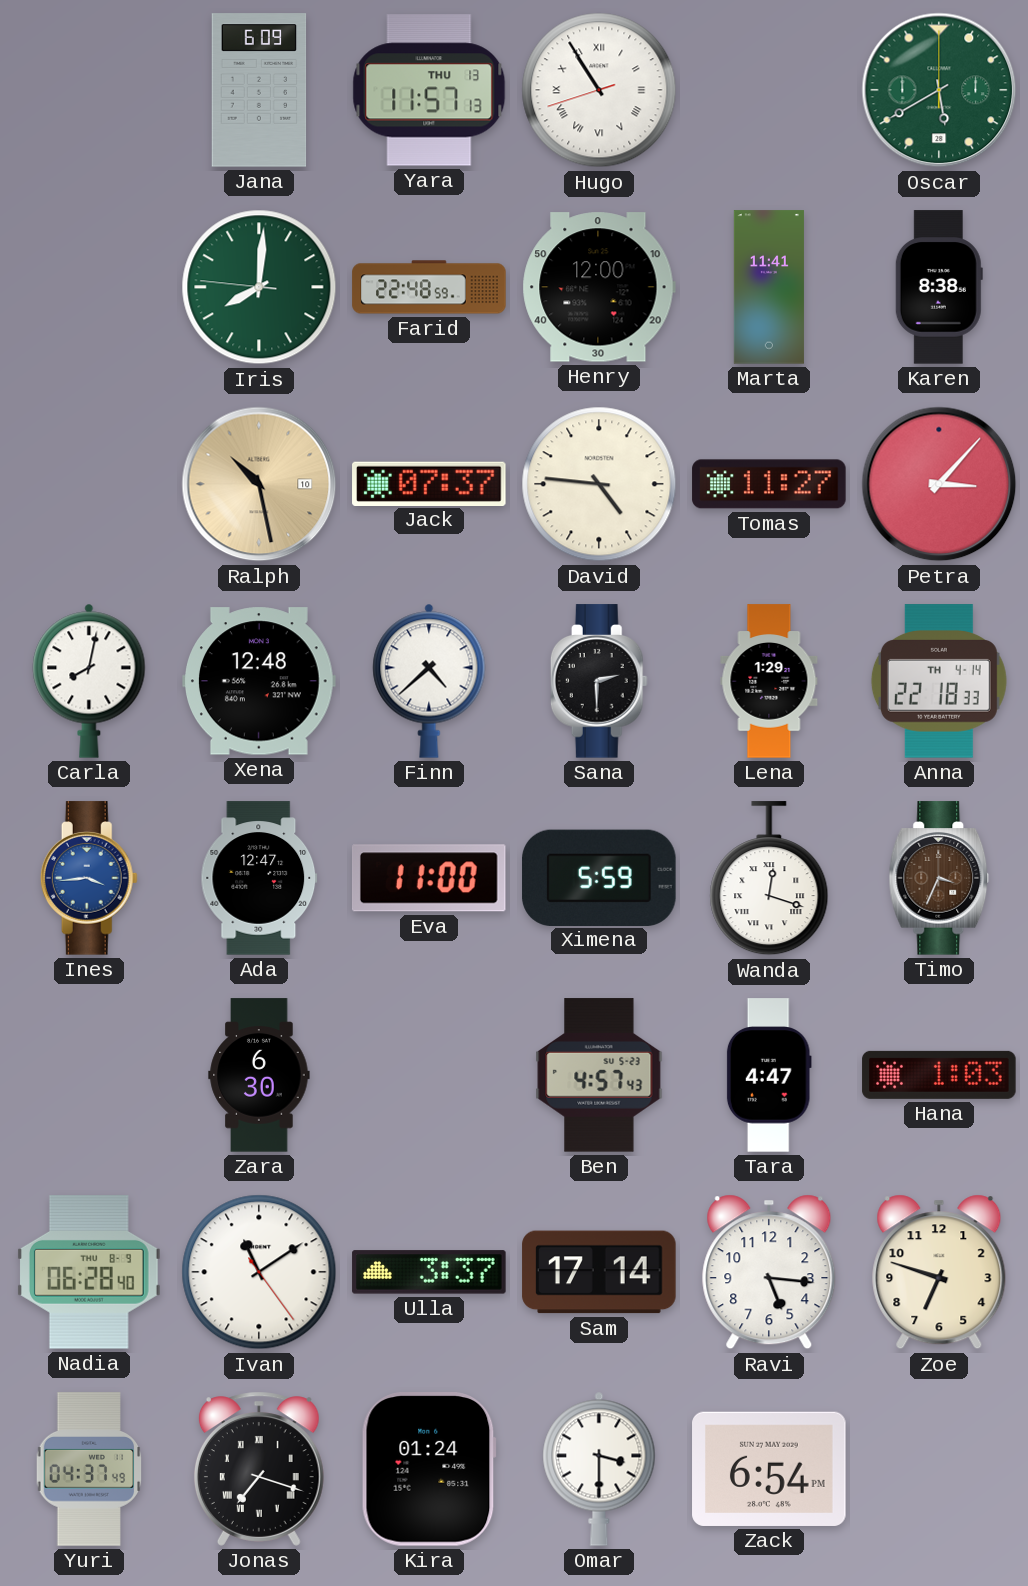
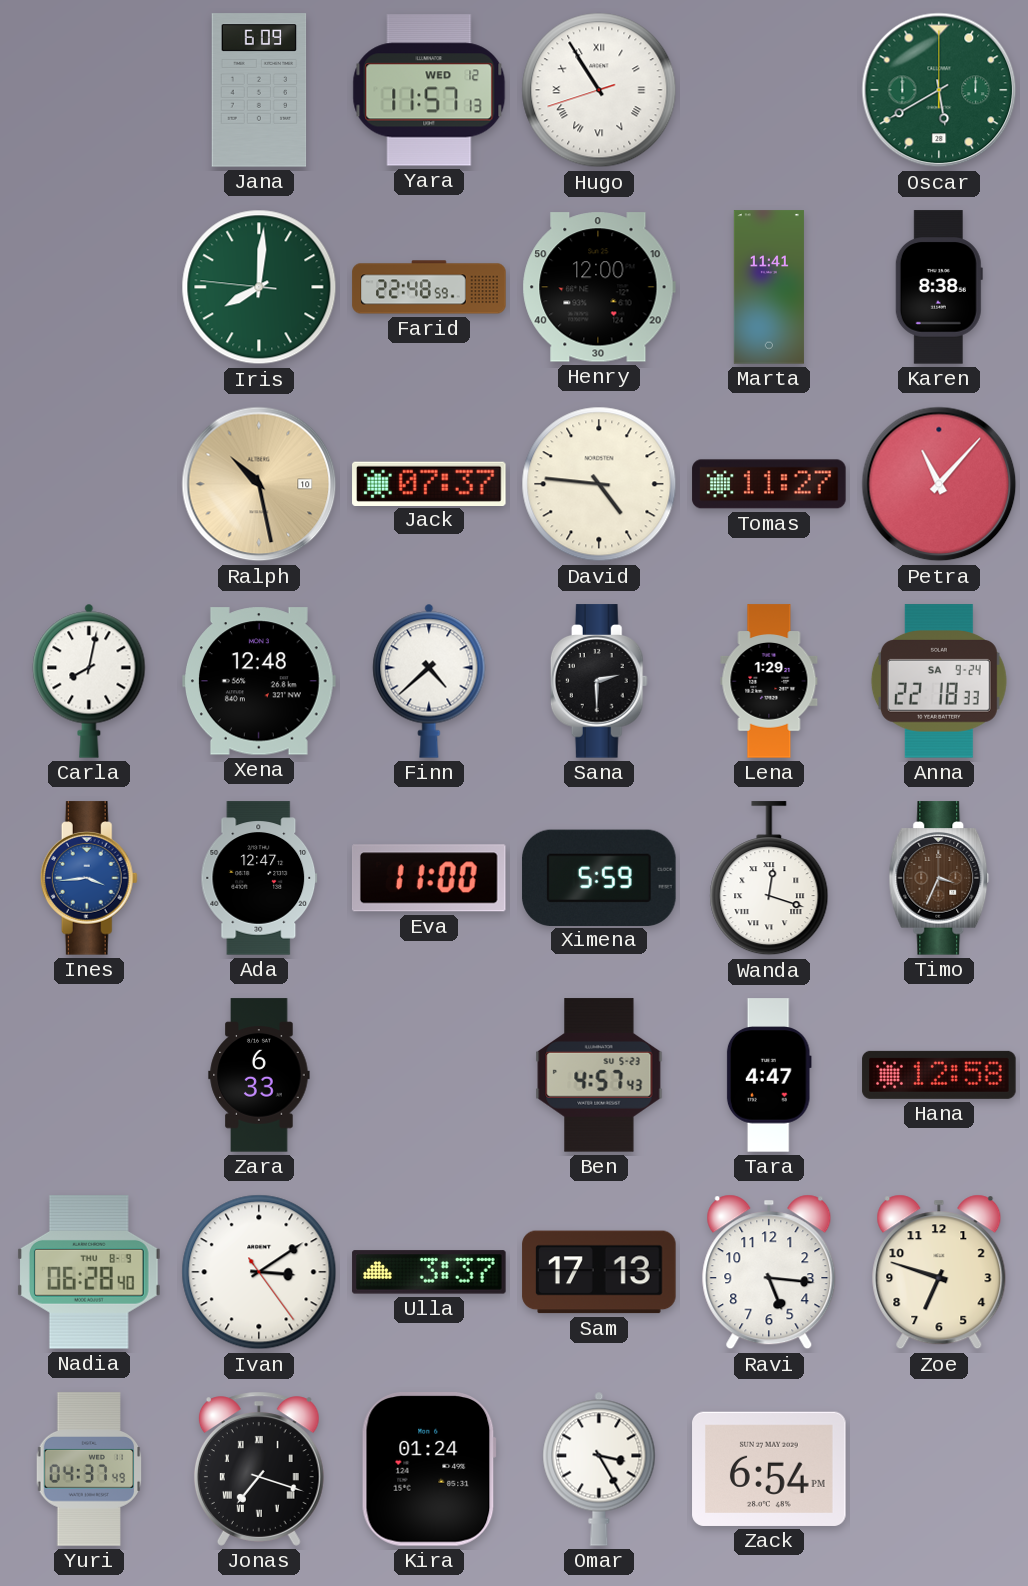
Yara date: THU 13 -> WED 12 (429, 90)
Petra: 3:07 -> 11:07 (939, 484)
Anna date: TH 4-14 -> SA 9-24 (939, 681)
Zara: 6:30 -> 6:33 (259, 1075)
Hana: 1:03 -> 12:58 (939, 1075)
Ivan: 11:09 -> 3:09 (259, 1272)
Sam: 17:14 -> 17:13 (599, 1272)
Omar: 3:30 -> 3:25 (599, 1469)
